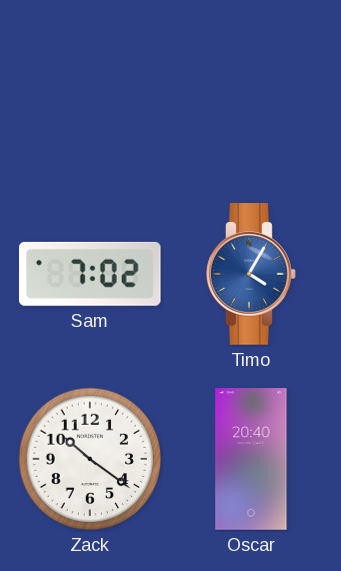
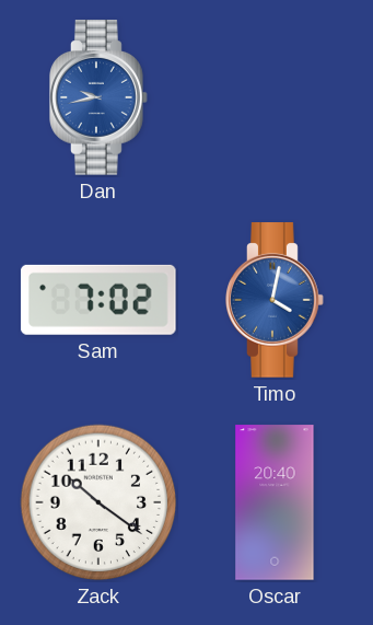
Dan: none -> 9:43 (98, 97)
Timo: 4:05 -> 4:02 (275, 300)
